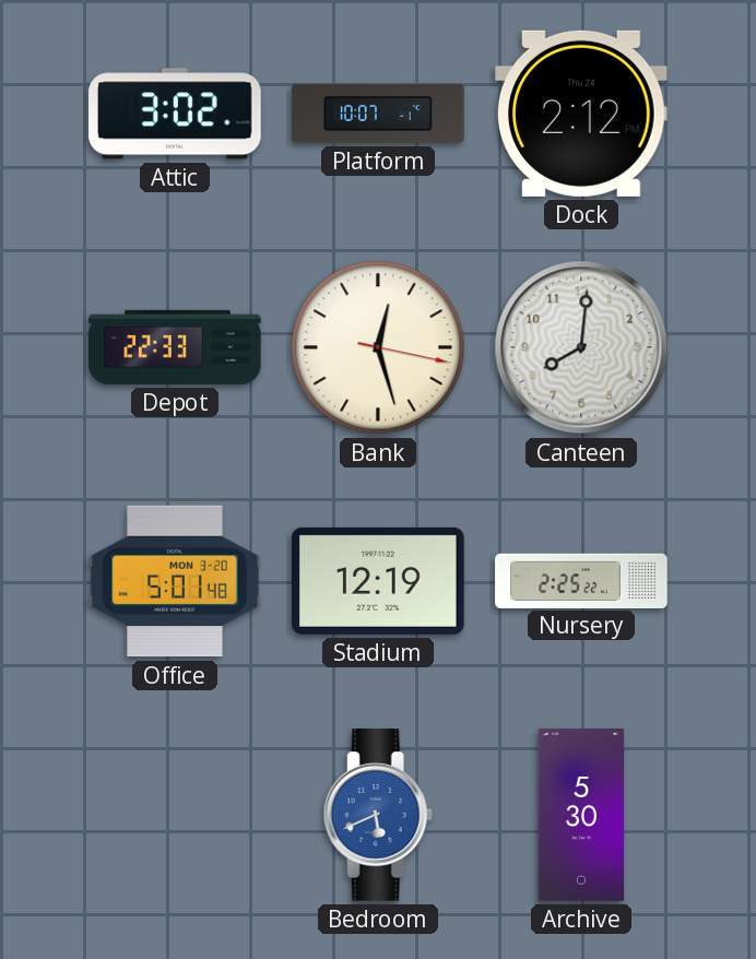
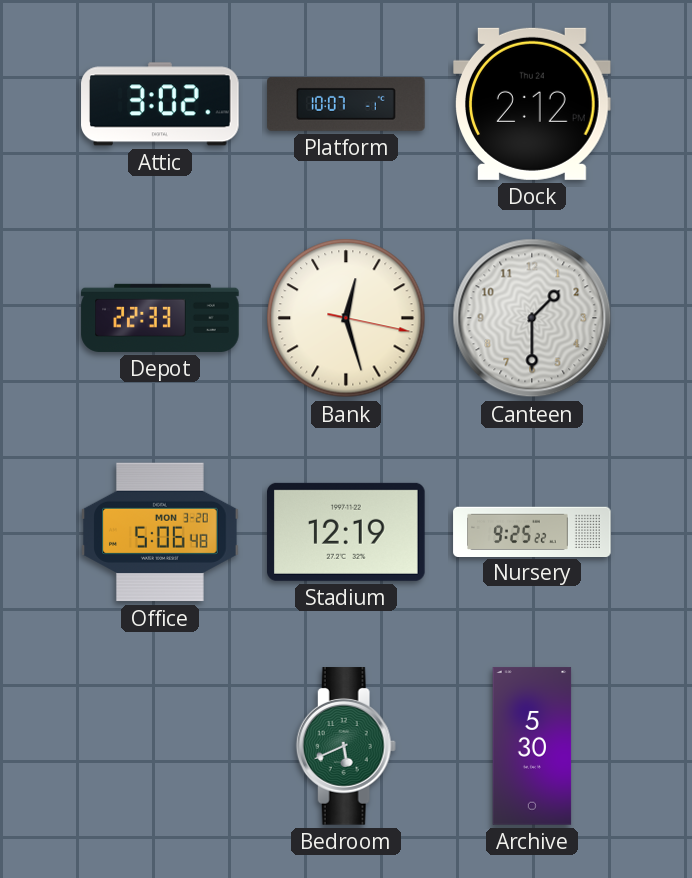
Canteen: 8:01 -> 1:30 (532, 318)
Office: 5:01 -> 5:06 (160, 532)
Nursery: 2:25 -> 9:25 (532, 531)
Bedroom dial: blue -> green (346, 746)
